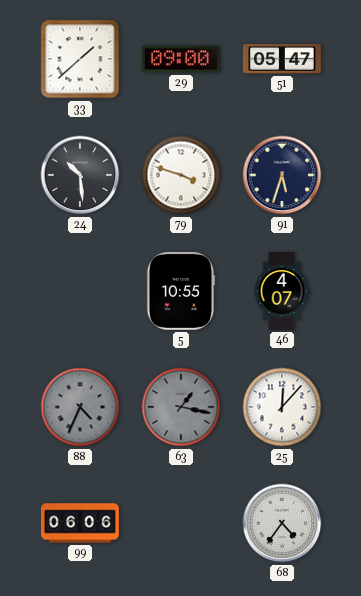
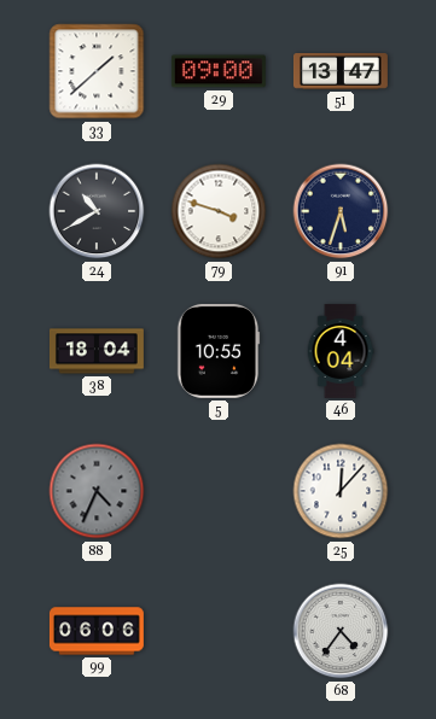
51: 05:47 -> 13:47 (341, 72)
24: 10:29 -> 10:40 (97, 211)
38: none -> 18:04 (98, 351)
46: 4:07 -> 4:04 (341, 352)
63: 1:17 -> none (181, 407)
